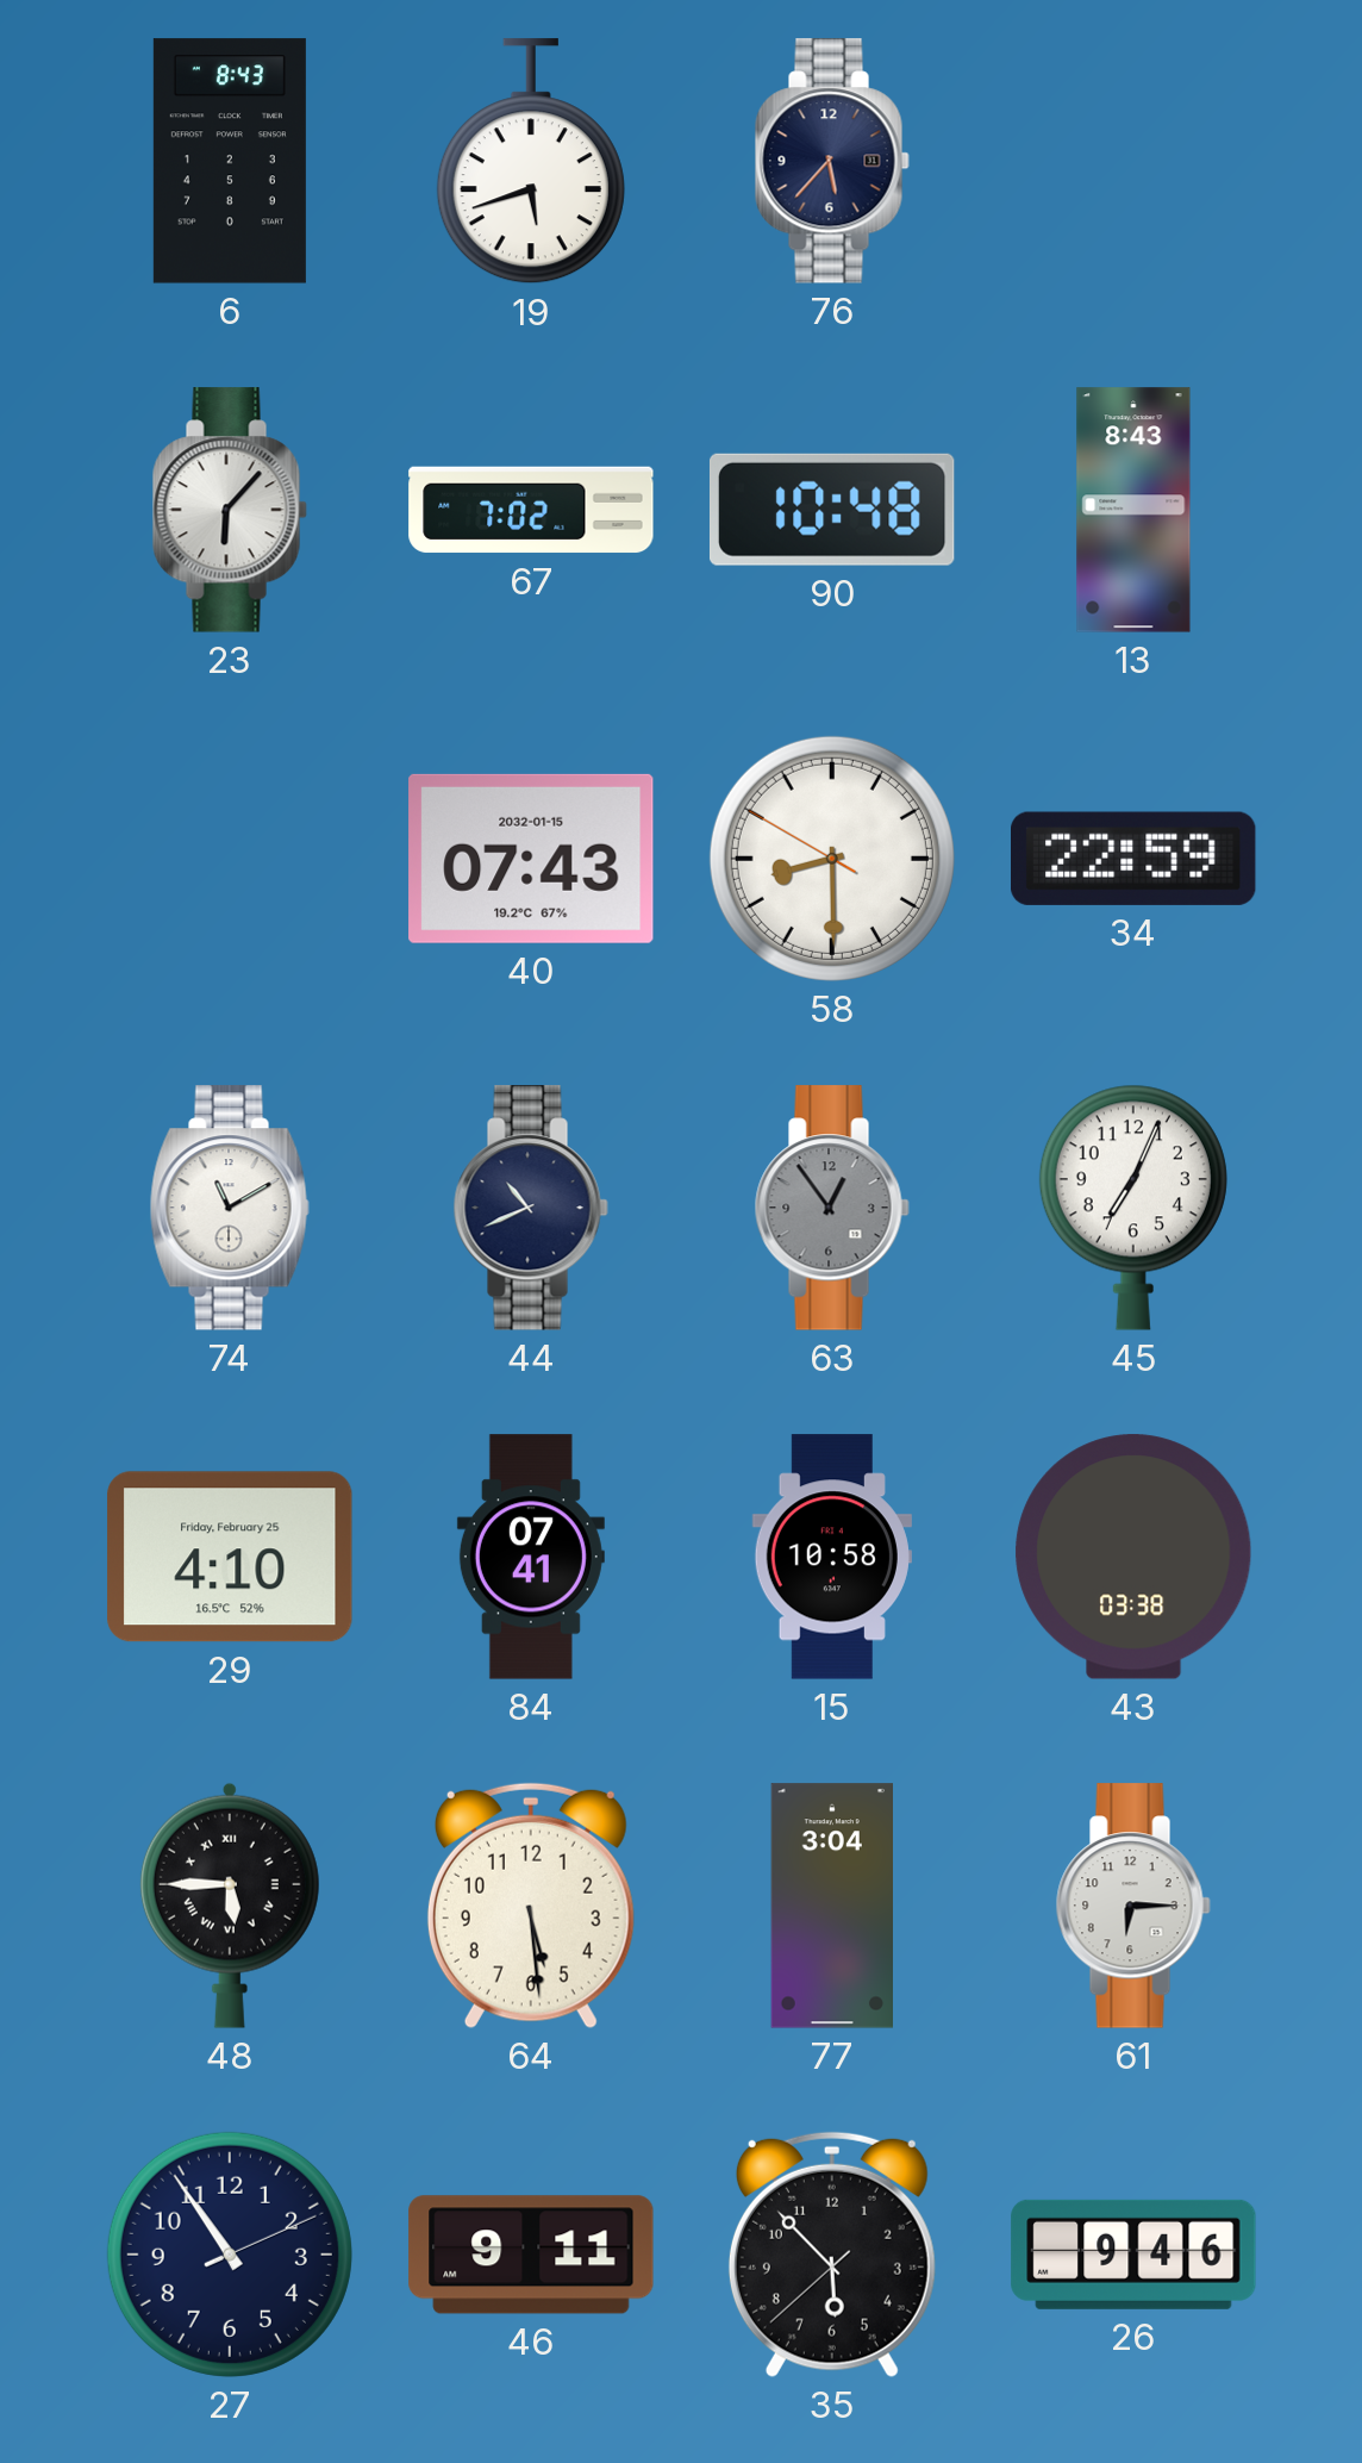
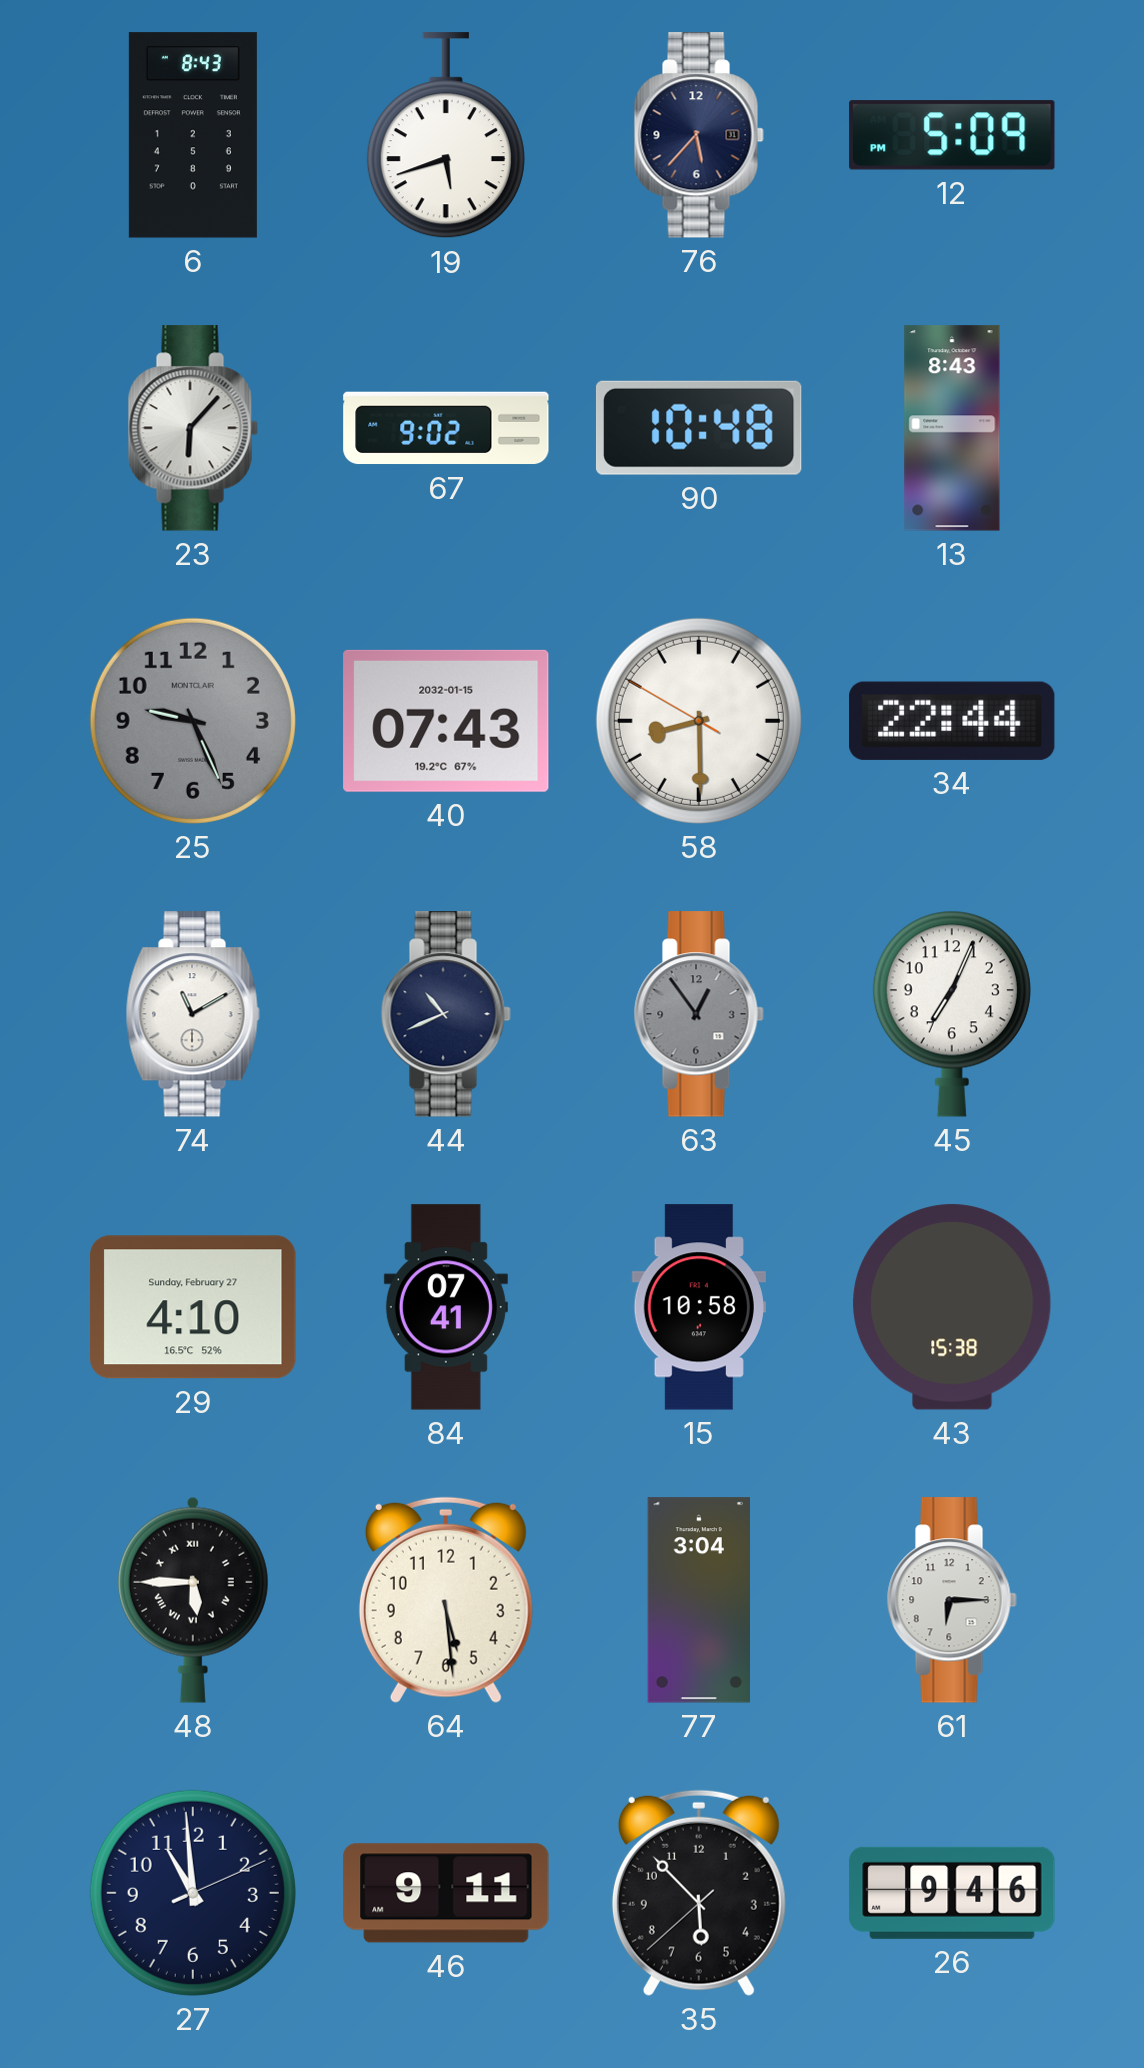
12: none -> 5:09 (952, 135)
67: 7:02 -> 9:02 (446, 428)
25: none -> 9:26 (193, 721)
34: 22:59 -> 22:44 (953, 721)
29 date: Friday, February 25 -> Sunday, February 27 (193, 1307)
43: 03:38 -> 15:38 (952, 1307)
27: 10:54 -> 10:59 (193, 1893)
